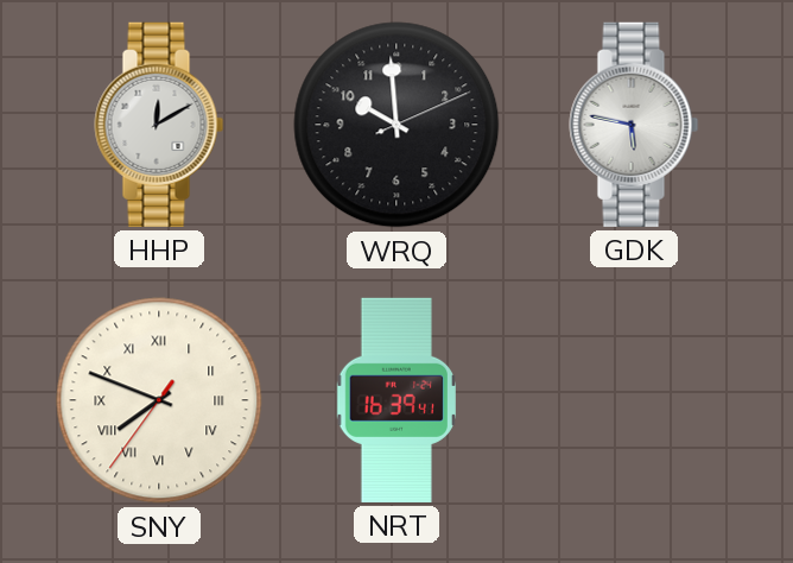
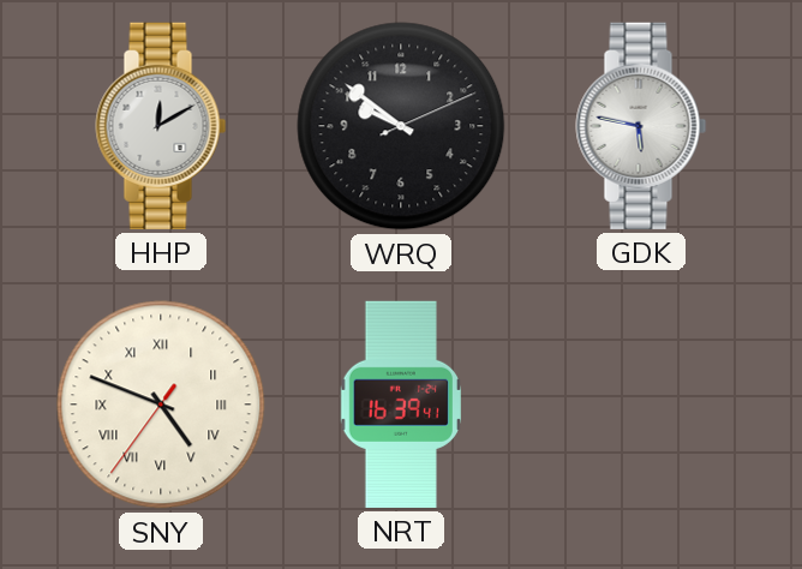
WRQ: 9:59 -> 9:51 (401, 126)
SNY: 7:48 -> 4:48 (161, 405)
